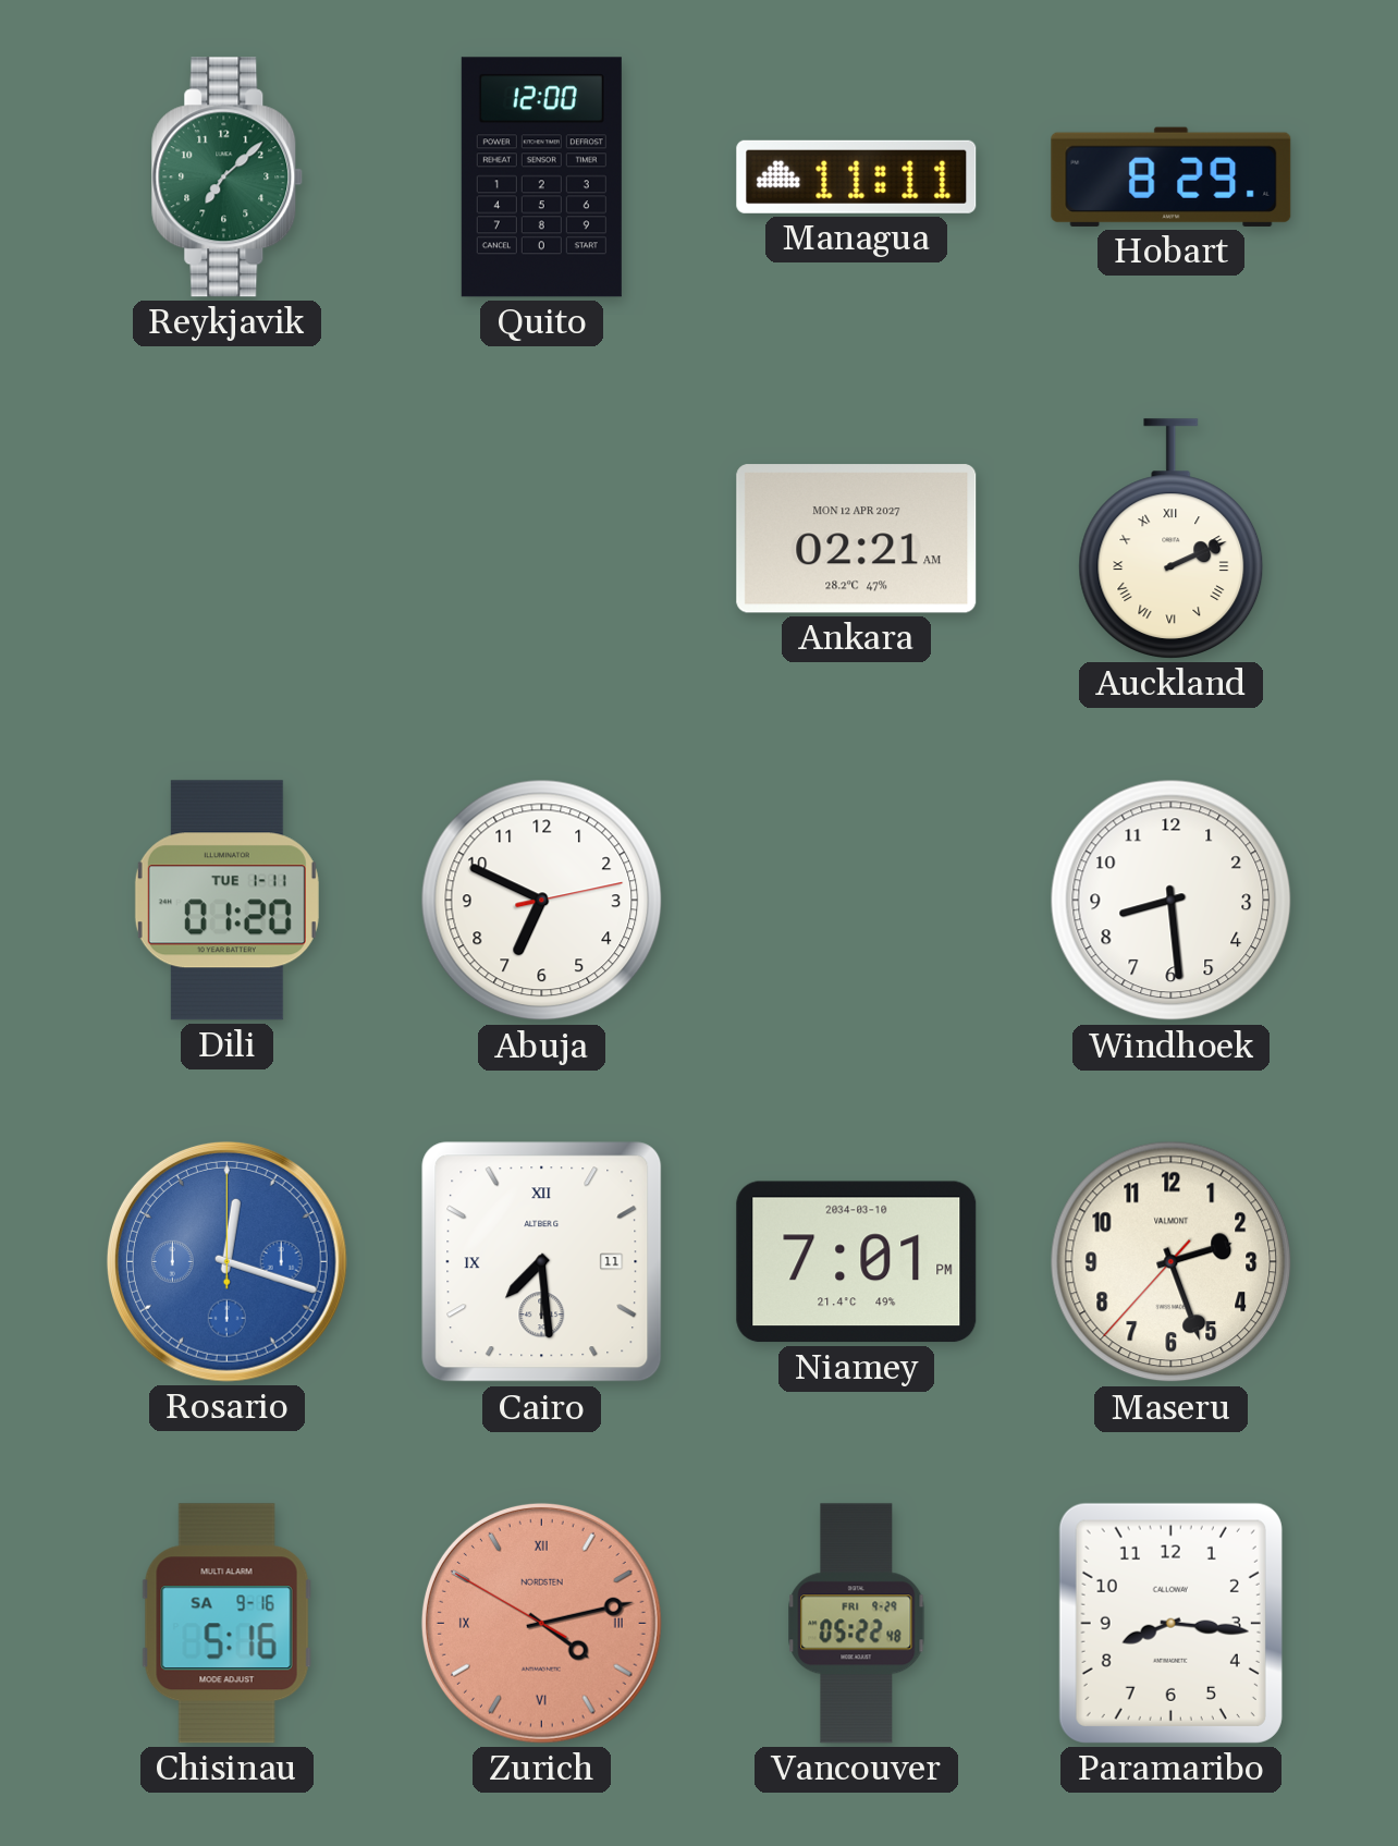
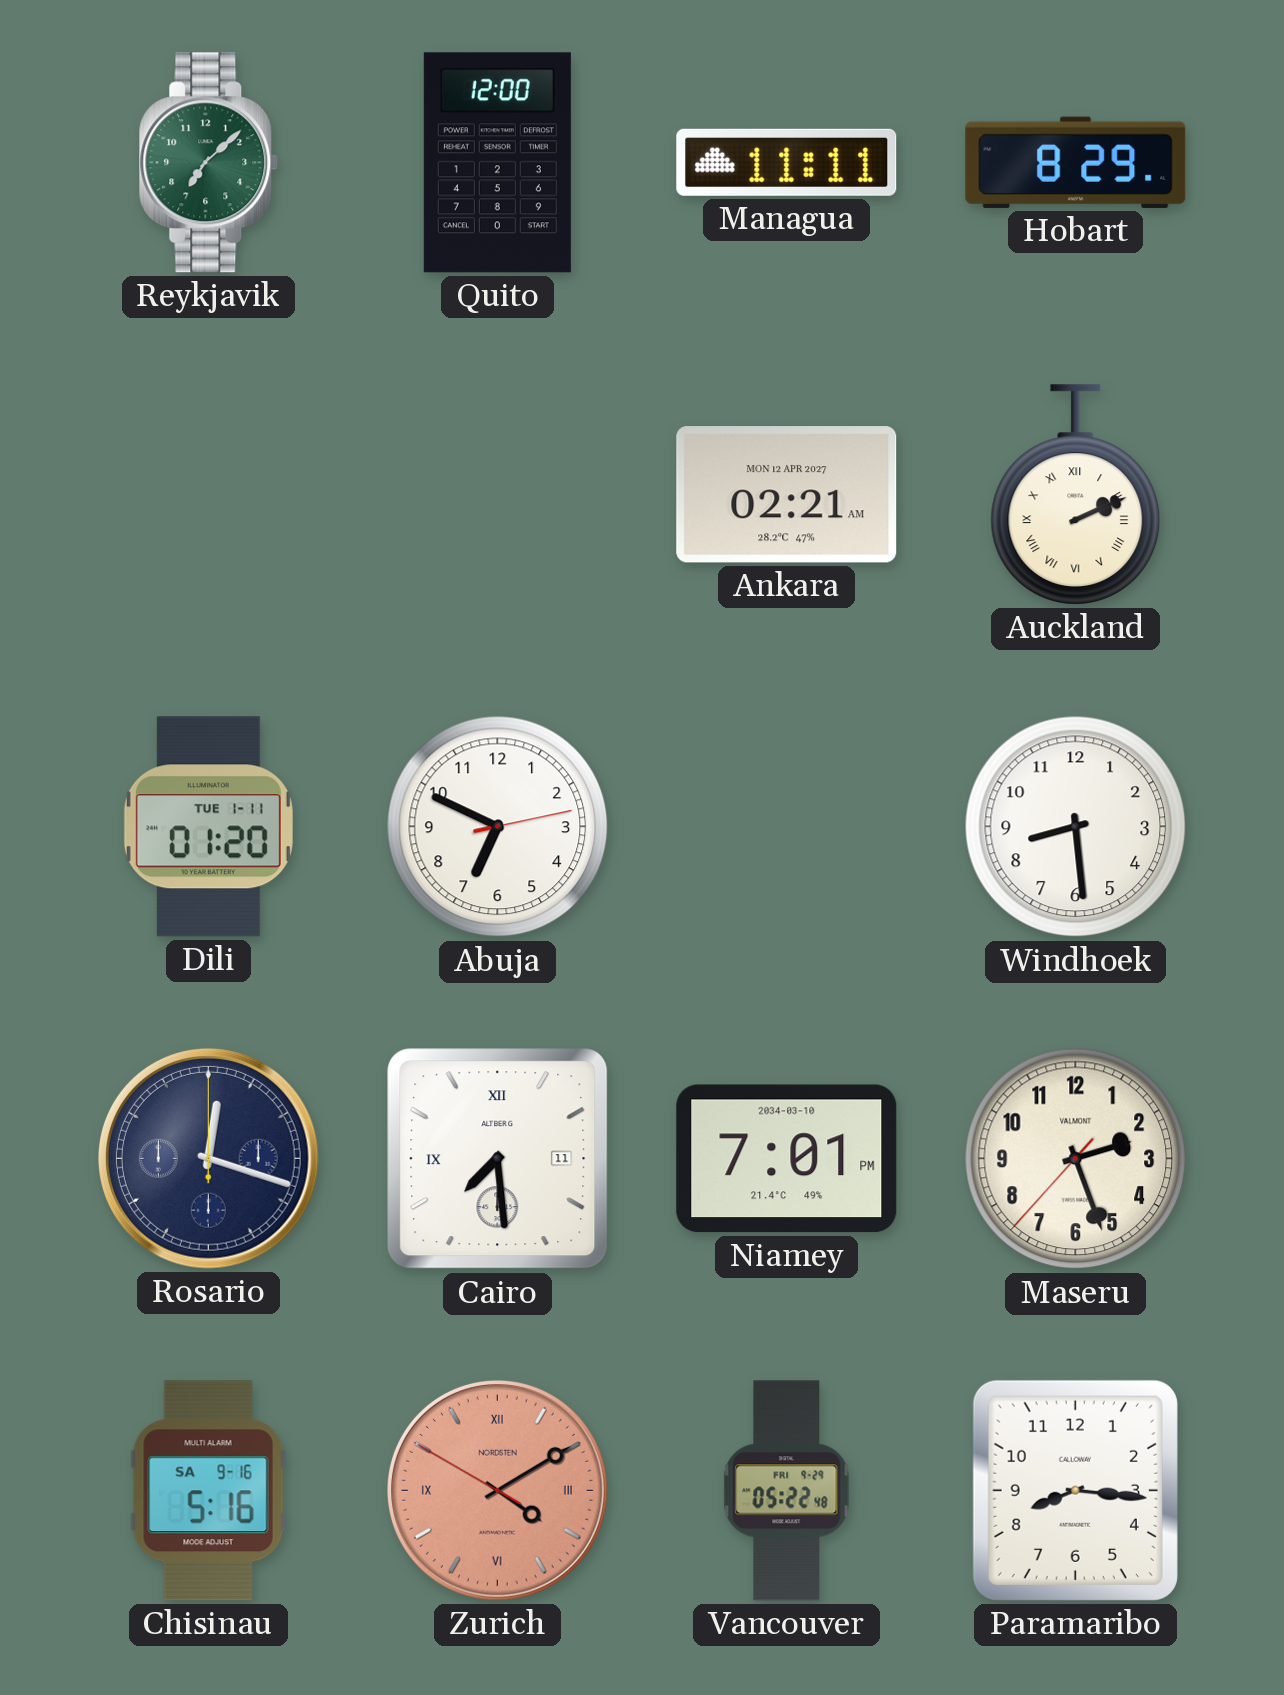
Rosario dial: blue -> navy (208, 1158)
Zurich: 4:12 -> 4:09 (497, 1490)
